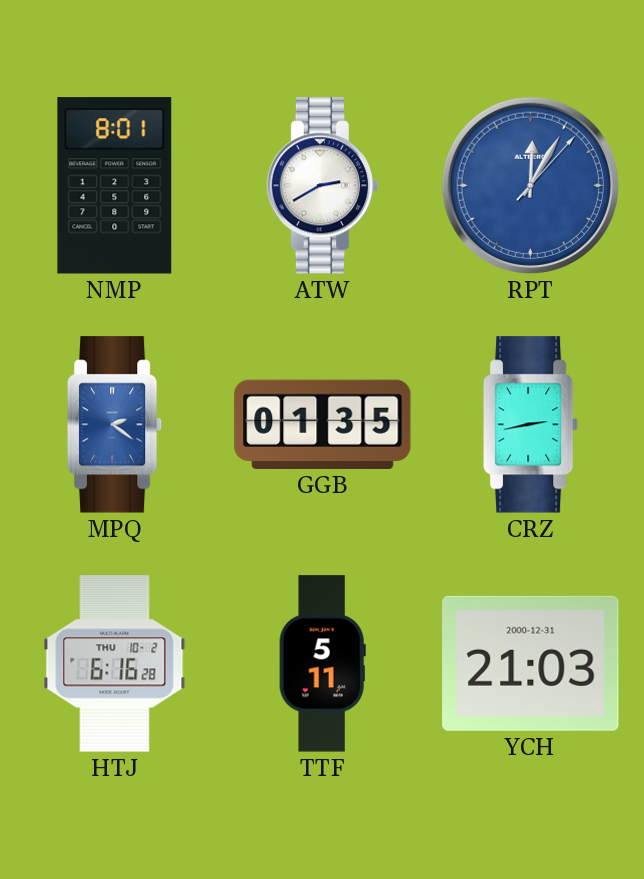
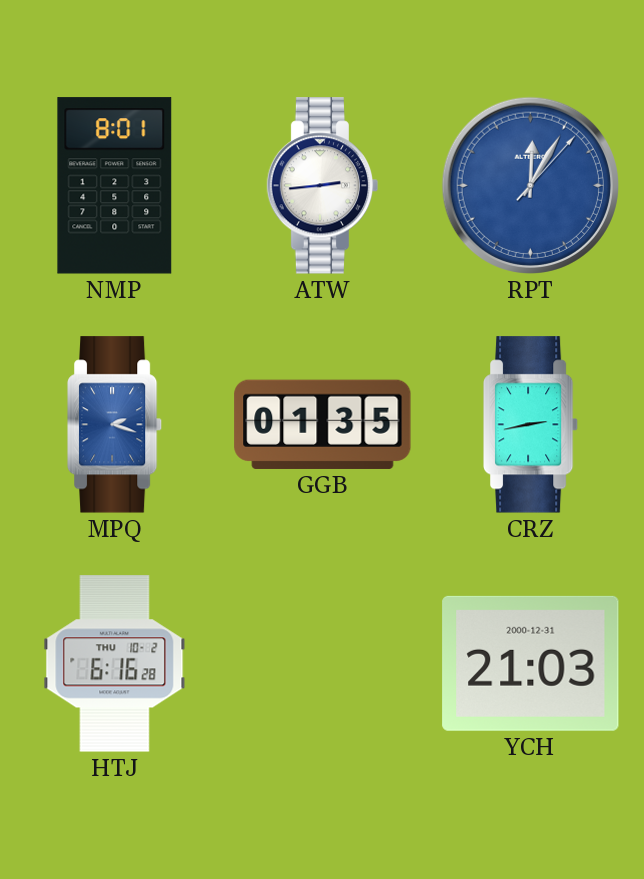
ATW: 2:40 -> 2:44 (323, 186)
MPQ: 2:21 -> 2:18 (115, 425)
TTF: 5:11 -> none (322, 664)
